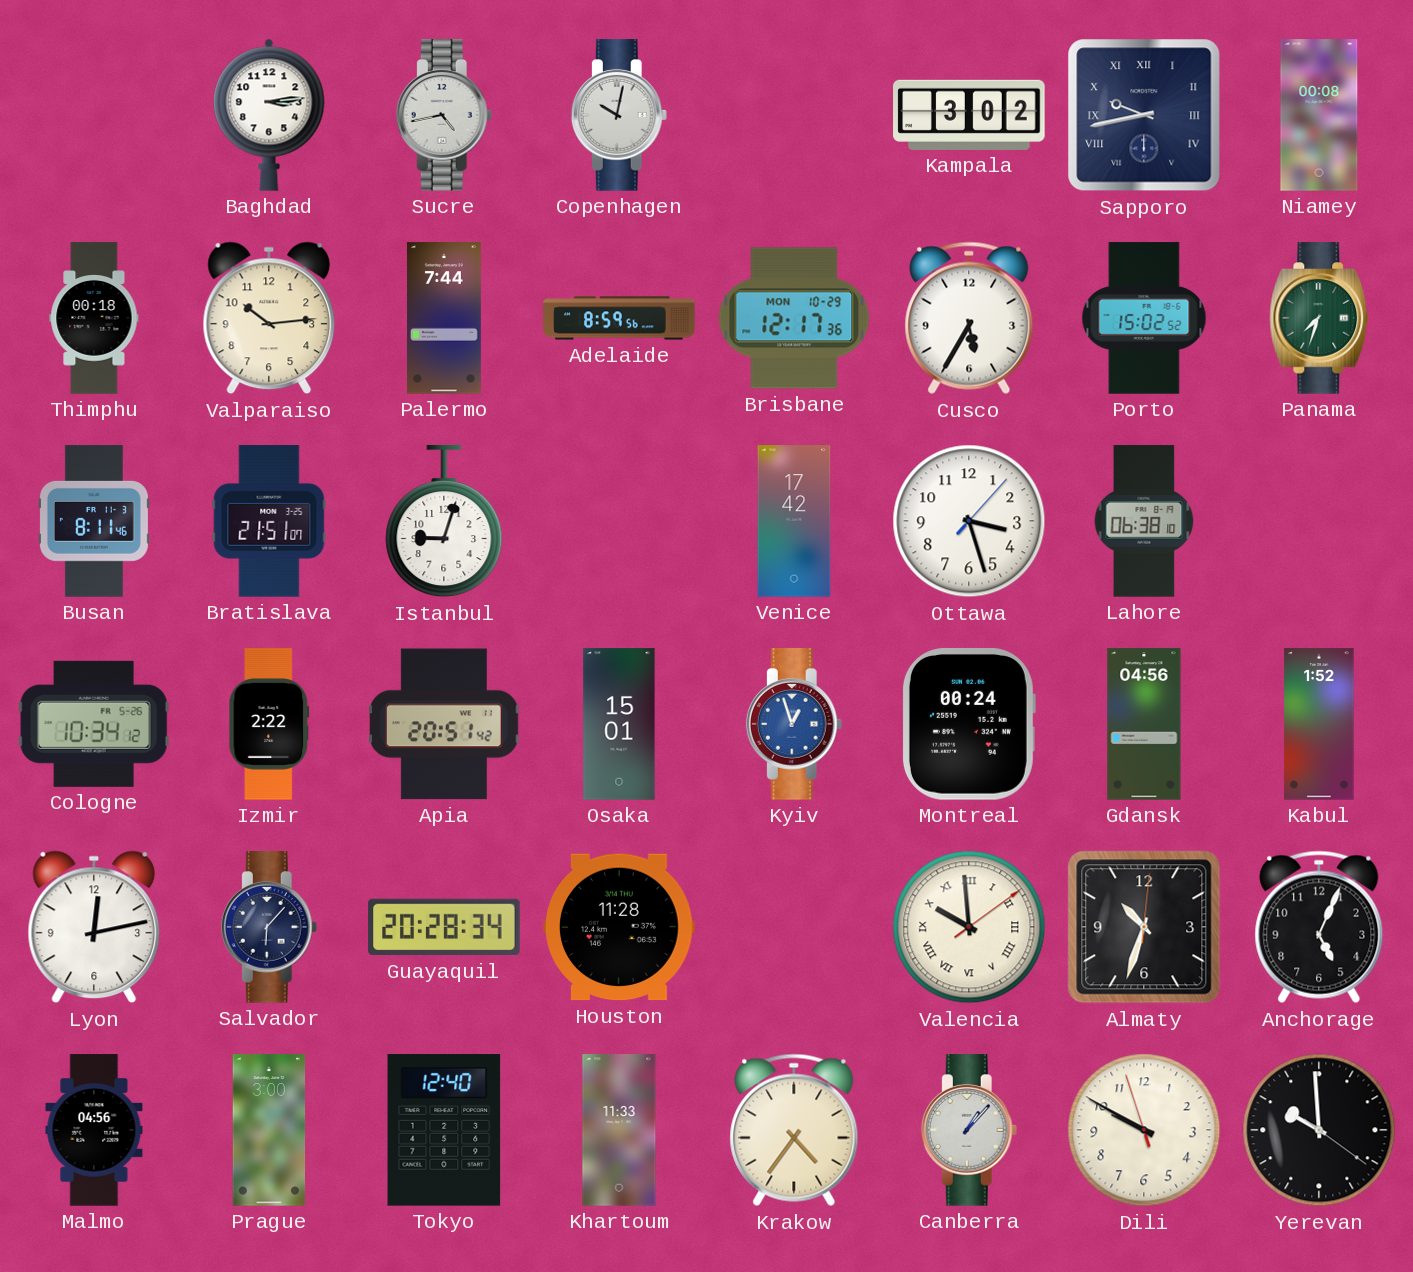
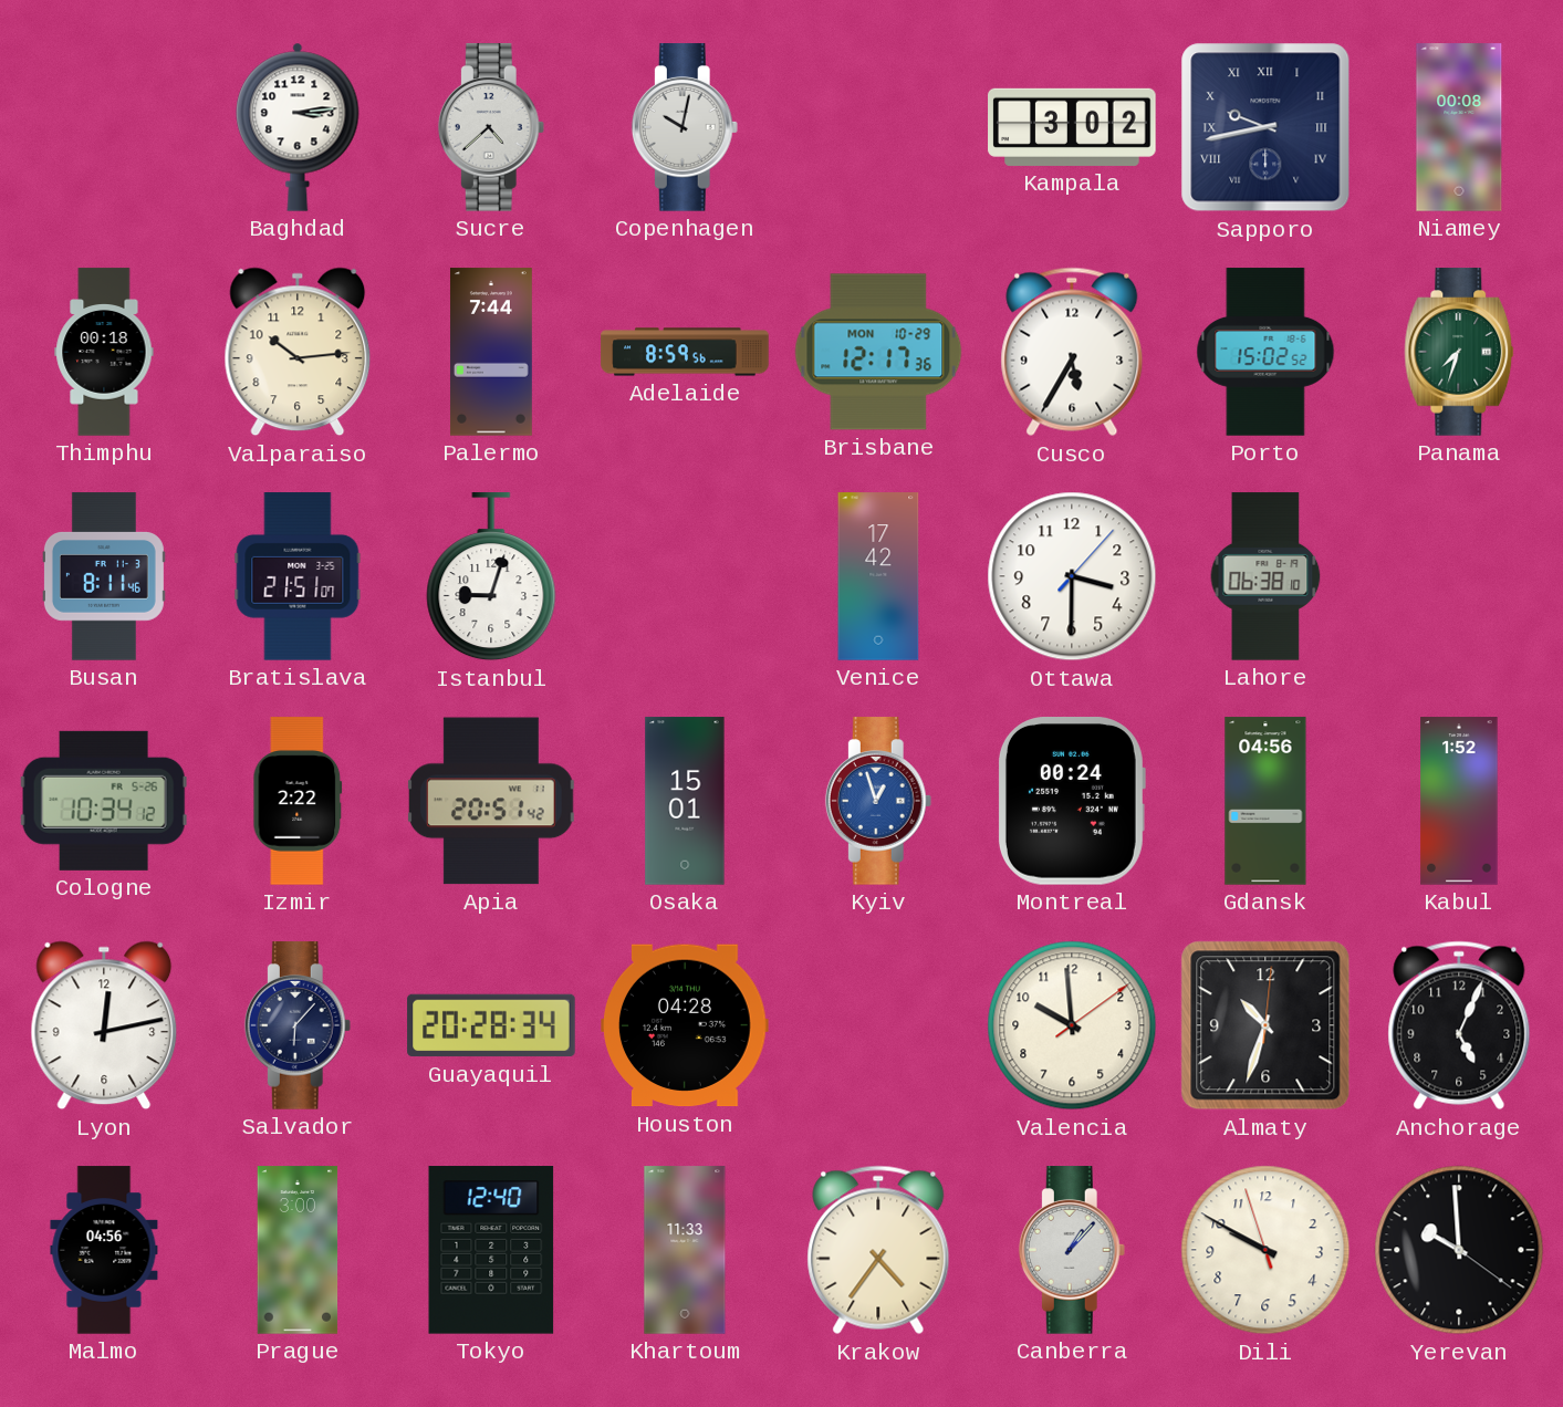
Sucre: 4:43 -> 4:38 (491, 127)
Ottawa: 3:27 -> 3:30 (1072, 576)
Houston: 11:28 -> 04:28 (685, 1025)
Valencia numerals: Roman -> Arabic (1072, 1025)
